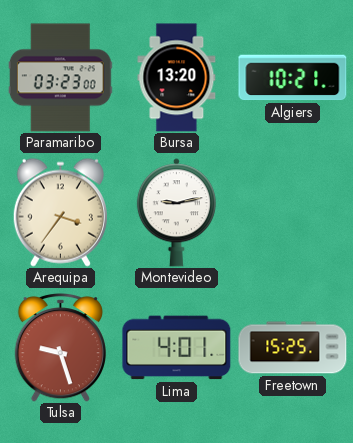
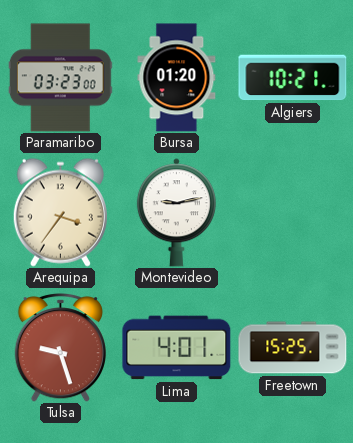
Bursa: 13:20 -> 01:20 (177, 78)
